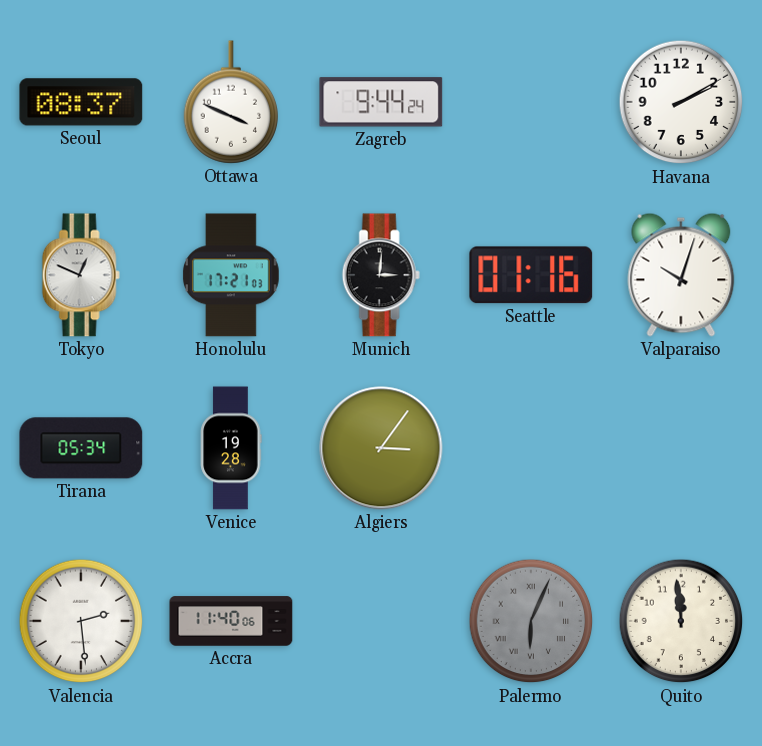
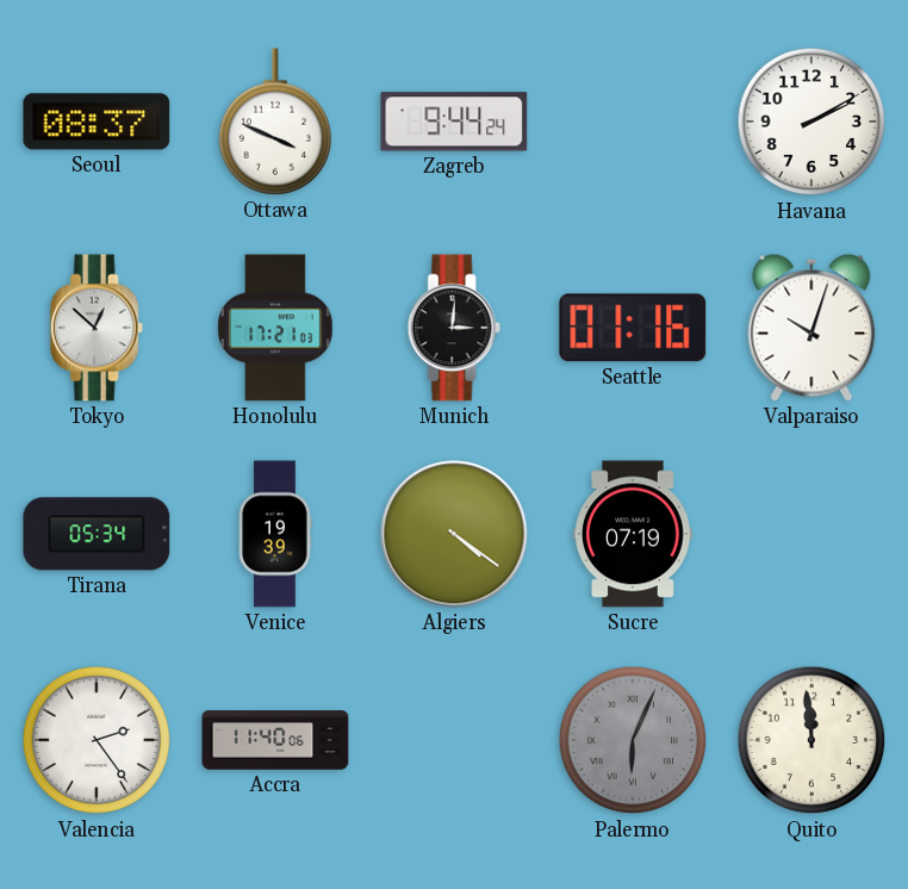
Tokyo: 12:49 -> 12:52 (97, 328)
Venice: 19:28 -> 19:39 (275, 534)
Algiers: 3:06 -> 4:21 (454, 534)
Sucre: none -> 07:19 (633, 534)
Valencia: 2:29 -> 2:24 (97, 740)
